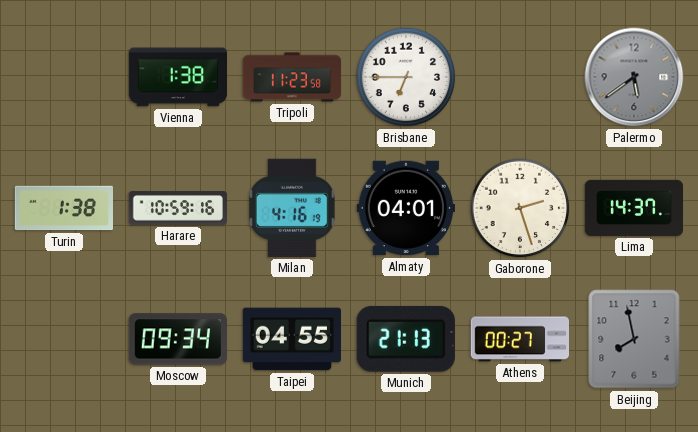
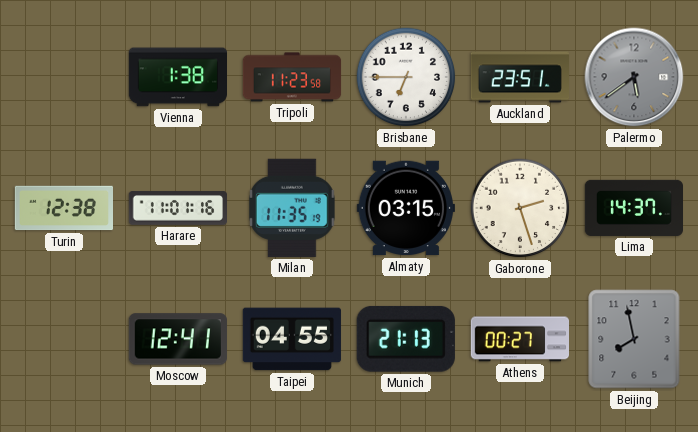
Auckland: none -> 23:51 (519, 77)
Turin: 1:38 -> 12:38 (63, 208)
Harare: 10:59 -> 11:01 (177, 208)
Milan: 4:16 -> 11:35 (293, 208)
Almaty: 04:01 -> 03:15 (406, 208)
Moscow: 09:34 -> 12:41 (178, 339)
